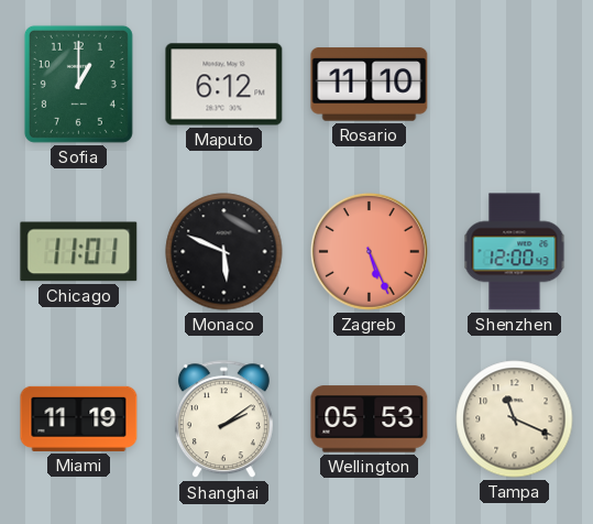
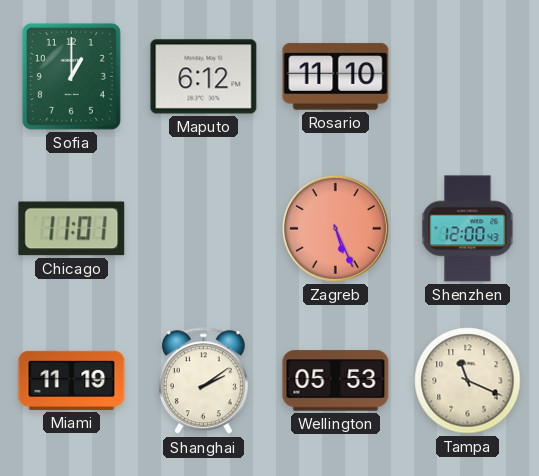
Monaco: 5:49 -> none (224, 252)
